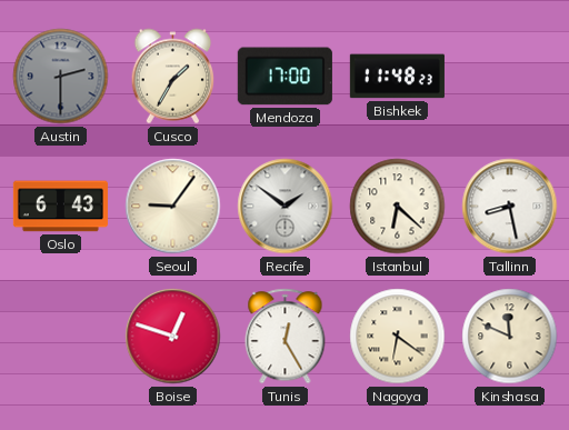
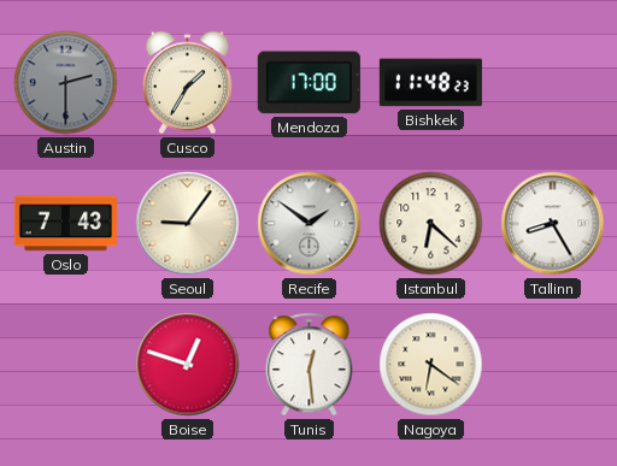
Oslo: 6:43 -> 7:43 (65, 224)
Tallinn: 8:28 -> 8:25 (553, 224)
Tunis: 12:25 -> 12:29 (310, 365)
Kinshasa: 11:49 -> none (510, 337)
